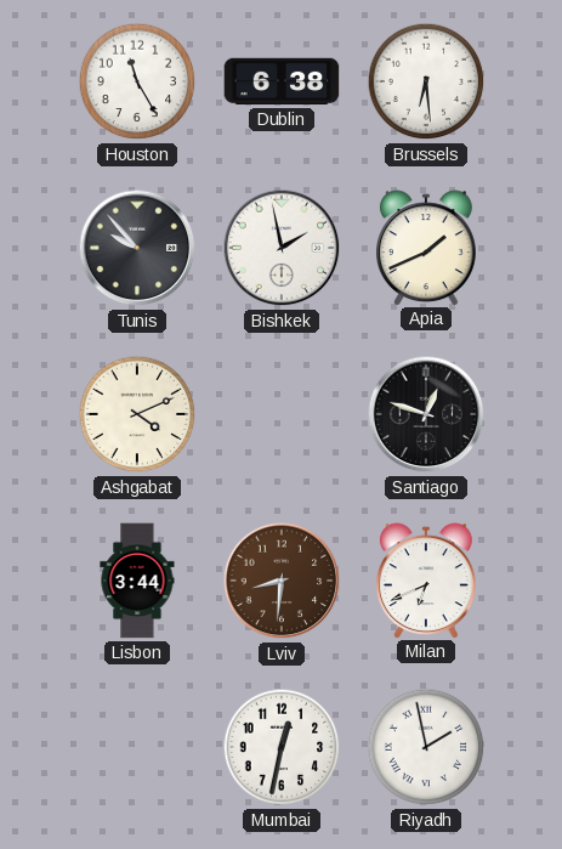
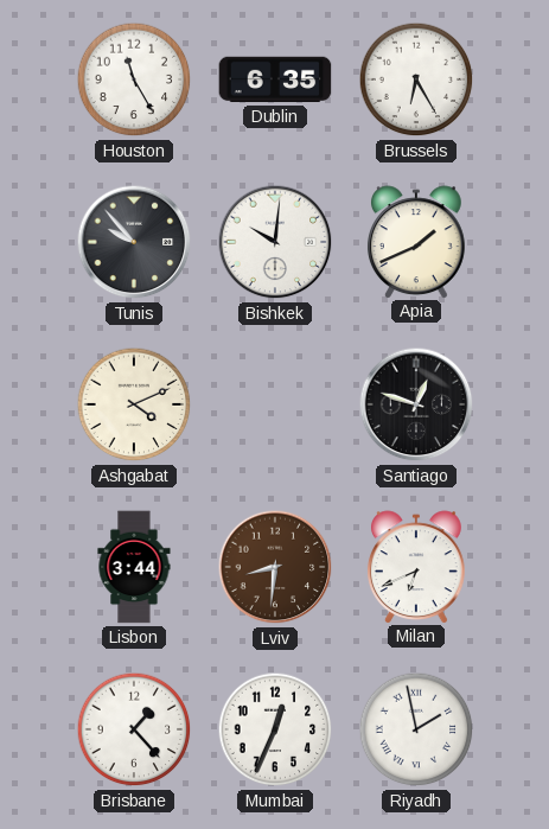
Dublin: 6:38 -> 6:35 (275, 79)
Brussels: 6:29 -> 6:25 (416, 79)
Bishkek: 1:58 -> 10:01 (275, 242)
Brisbane: none -> 1:23 (134, 729)
Mumbai: 12:32 -> 12:34 (275, 729)
